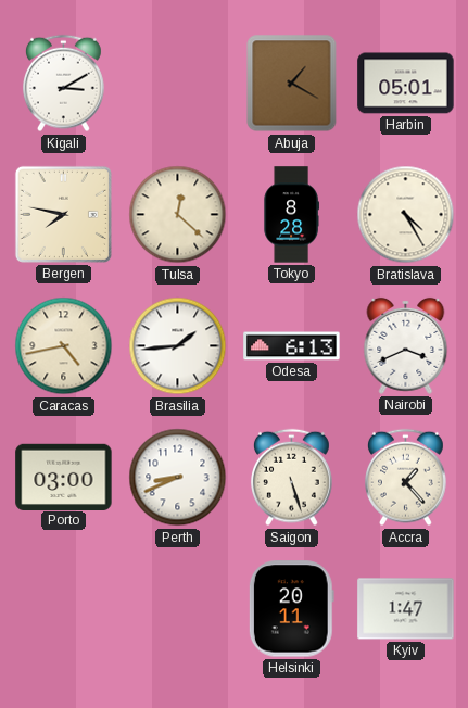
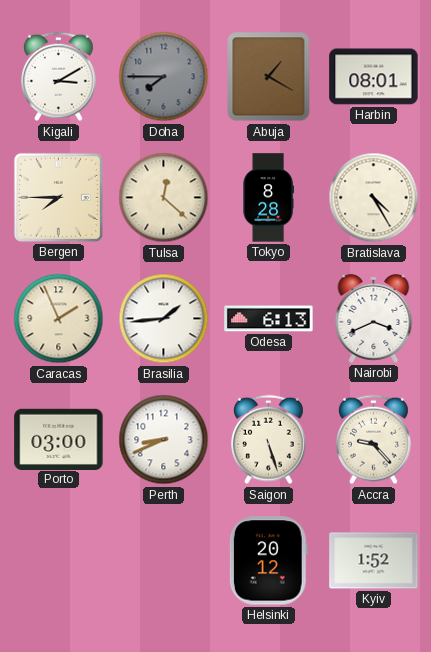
Doha: none -> 7:45 (164, 77)
Harbin: 05:01 -> 08:01 (374, 77)
Bergen: 7:47 -> 7:45 (58, 197)
Caracas: 4:43 -> 1:56 (59, 319)
Accra: 1:23 -> 9:23 (374, 440)
Helsinki: 20:11 -> 20:12 (268, 561)
Kyiv: 1:47 -> 1:52 (374, 561)
